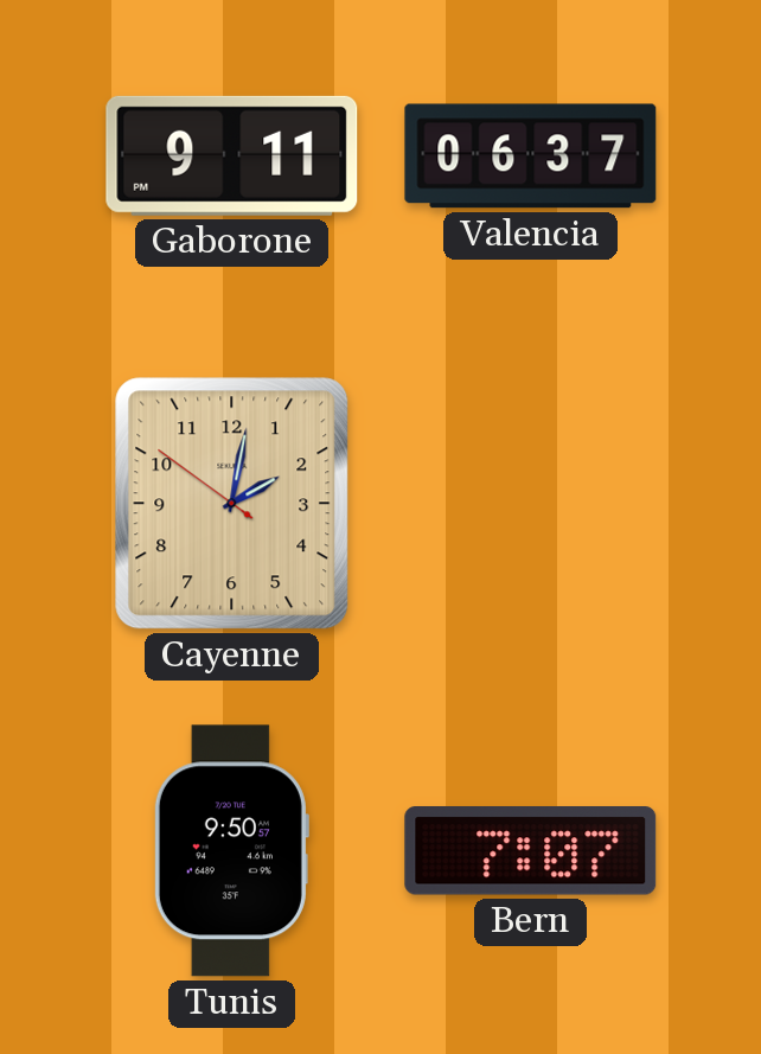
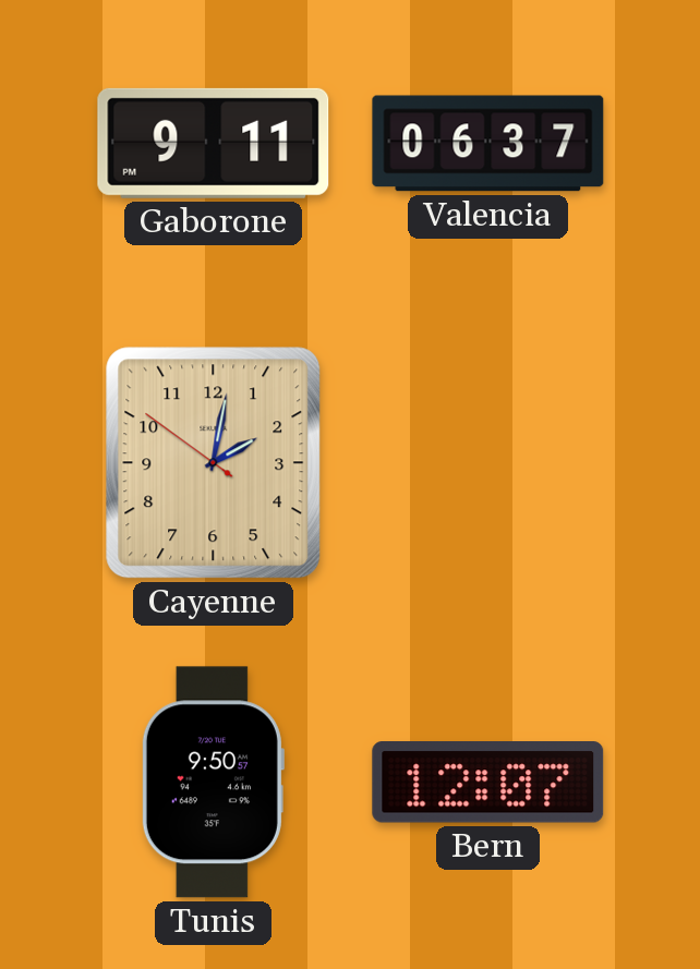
Bern: 7:07 -> 12:07 (488, 783)
